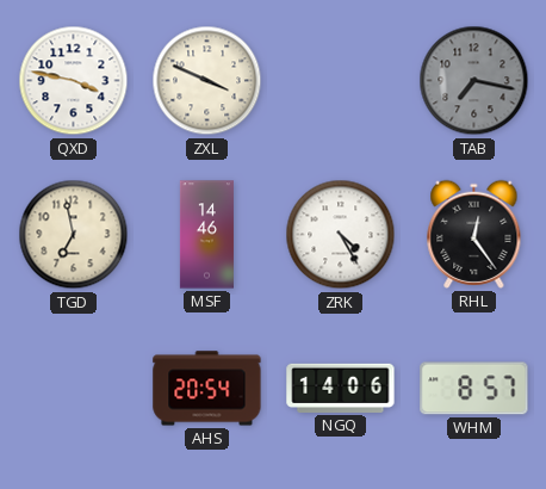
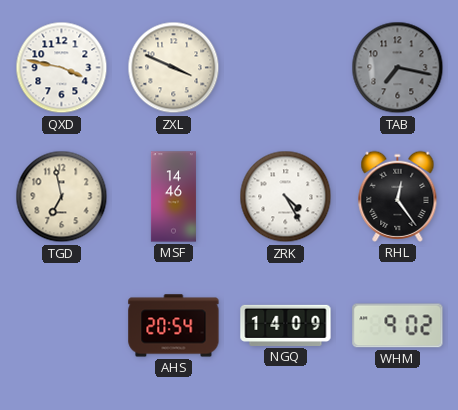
NGQ: 14:06 -> 14:09 (286, 325)
WHM: 8:57 -> 9:02 (398, 326)
